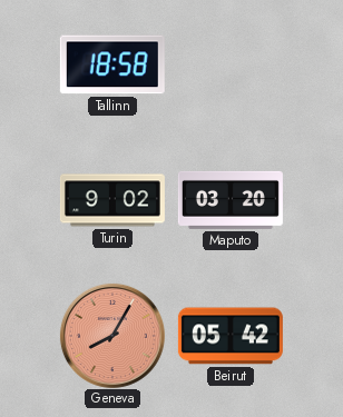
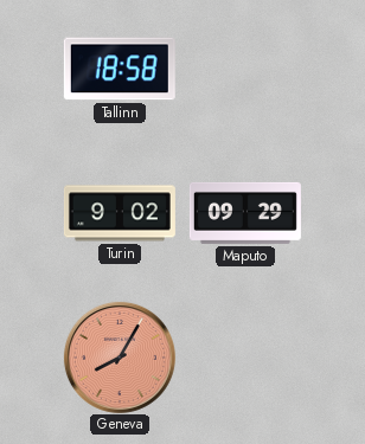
Maputo: 03:20 -> 09:29 (245, 213)
Beirut: 05:42 -> none (231, 336)
